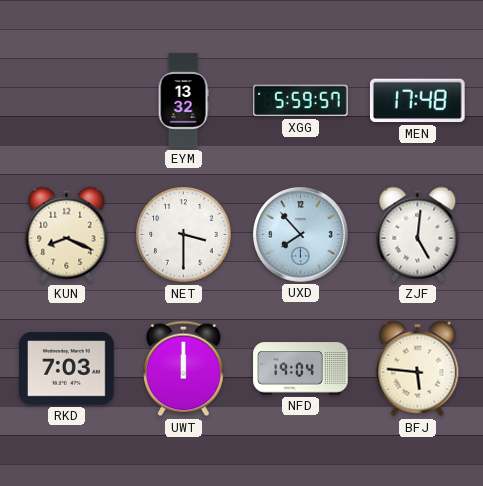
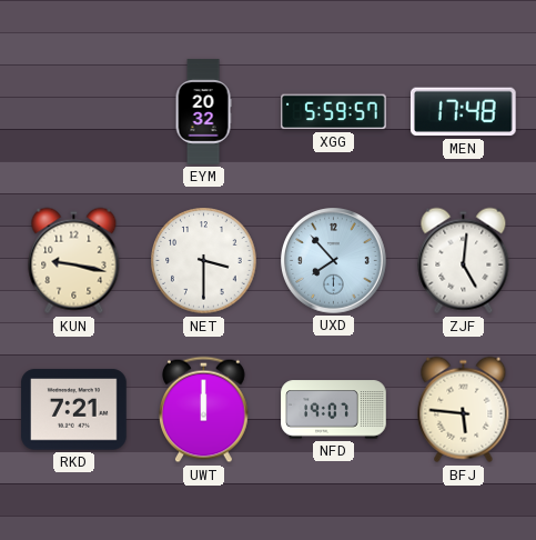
EYM: 13:32 -> 20:32 (203, 112)
KUN: 8:19 -> 9:17 (74, 261)
RKD: 7:03 -> 7:21 (74, 410)
NFD: 19:04 -> 19:07 (334, 410)
